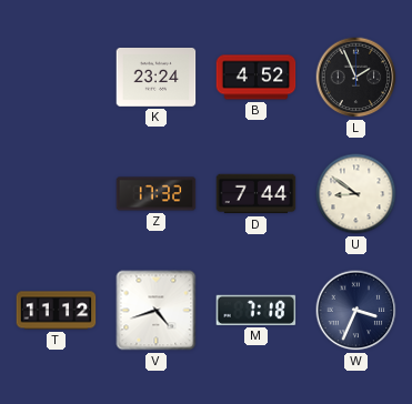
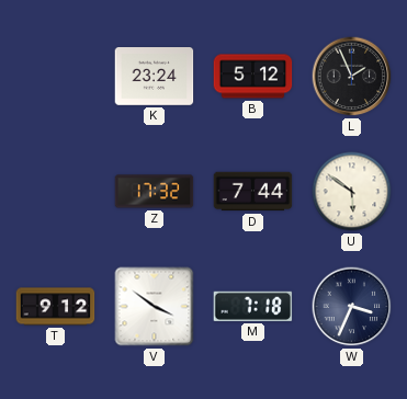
B: 4:52 -> 5:12 (253, 77)
U: 8:51 -> 5:51 (352, 192)
T: 11:12 -> 9:12 (56, 307)
V: 4:42 -> 3:51 (155, 307)
